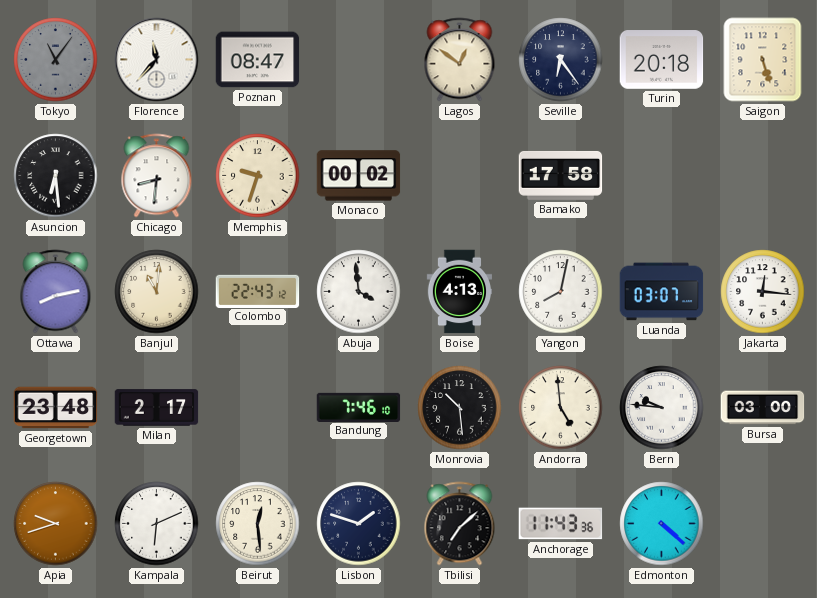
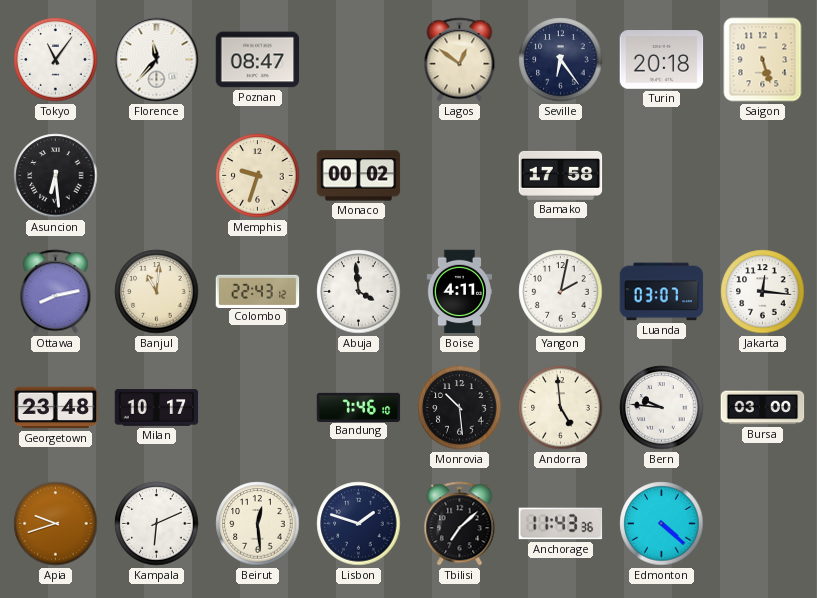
Tokyo dial: grey -> white (56, 60)
Chicago: 8:31 -> none (157, 176)
Boise: 4:13 -> 4:11 (459, 292)
Yangon: 8:02 -> 2:02 (561, 292)
Milan: 2:17 -> 10:17 (157, 408)
